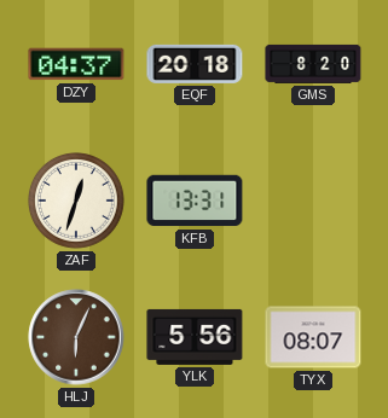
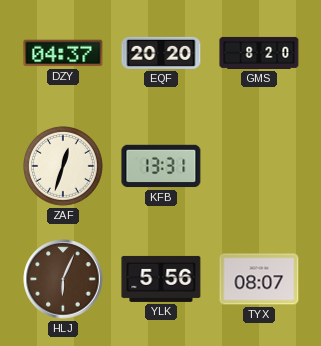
EQF: 20:18 -> 20:20 (161, 53)
